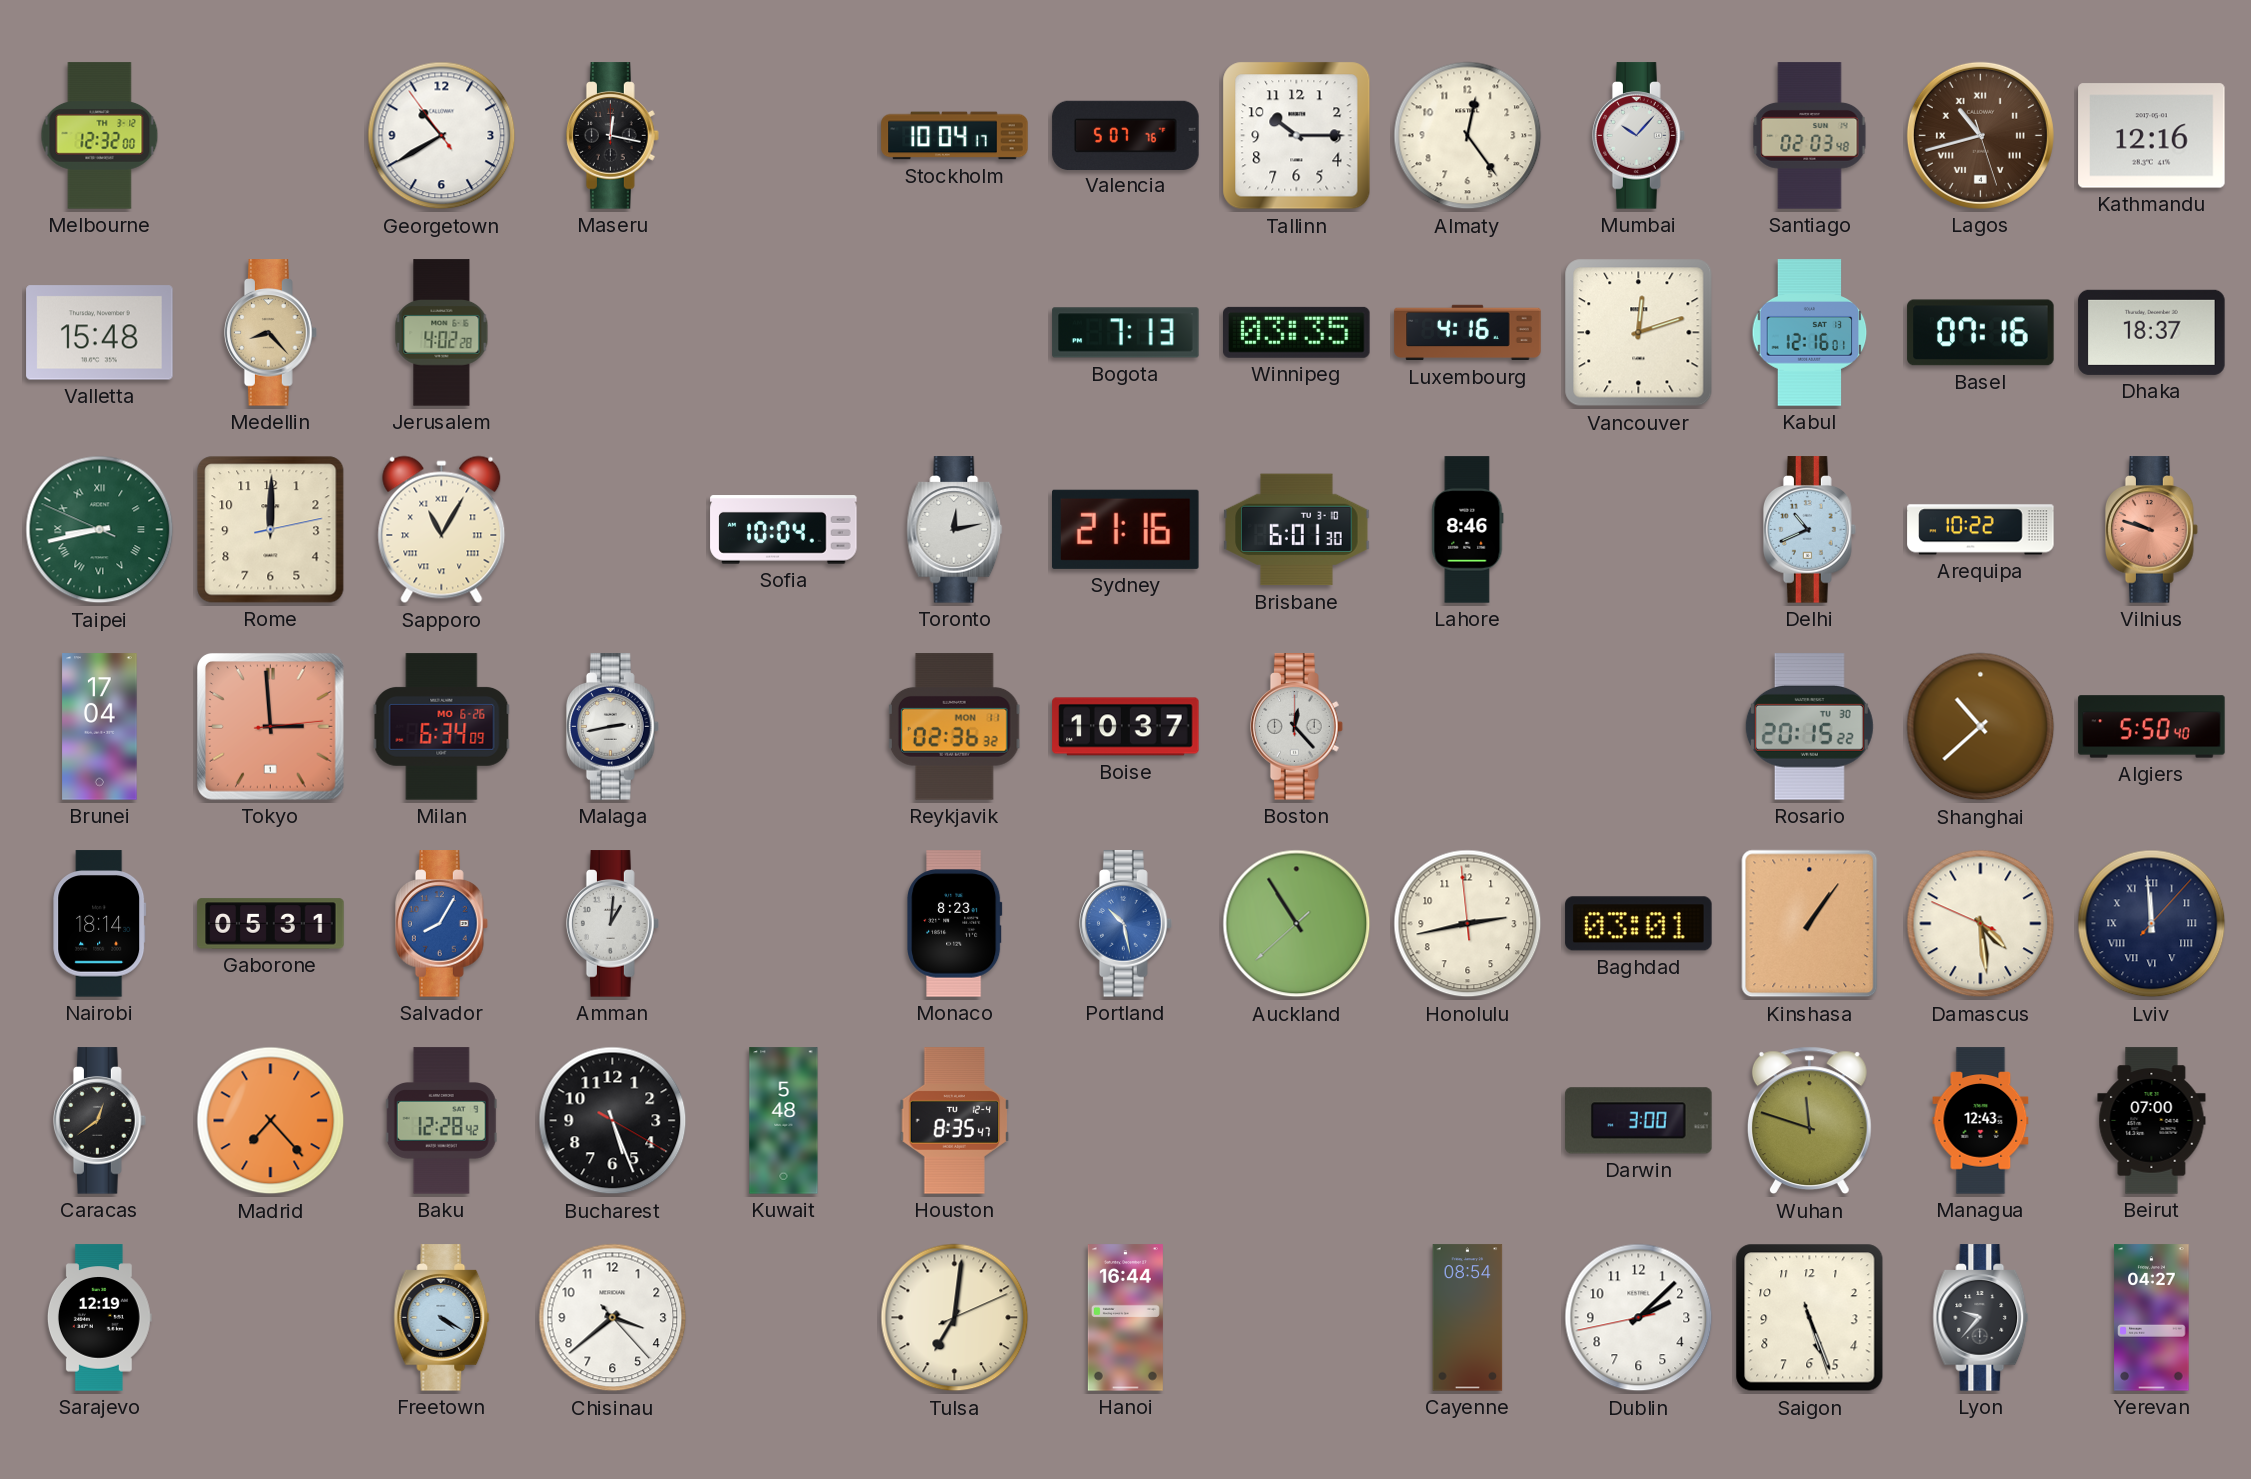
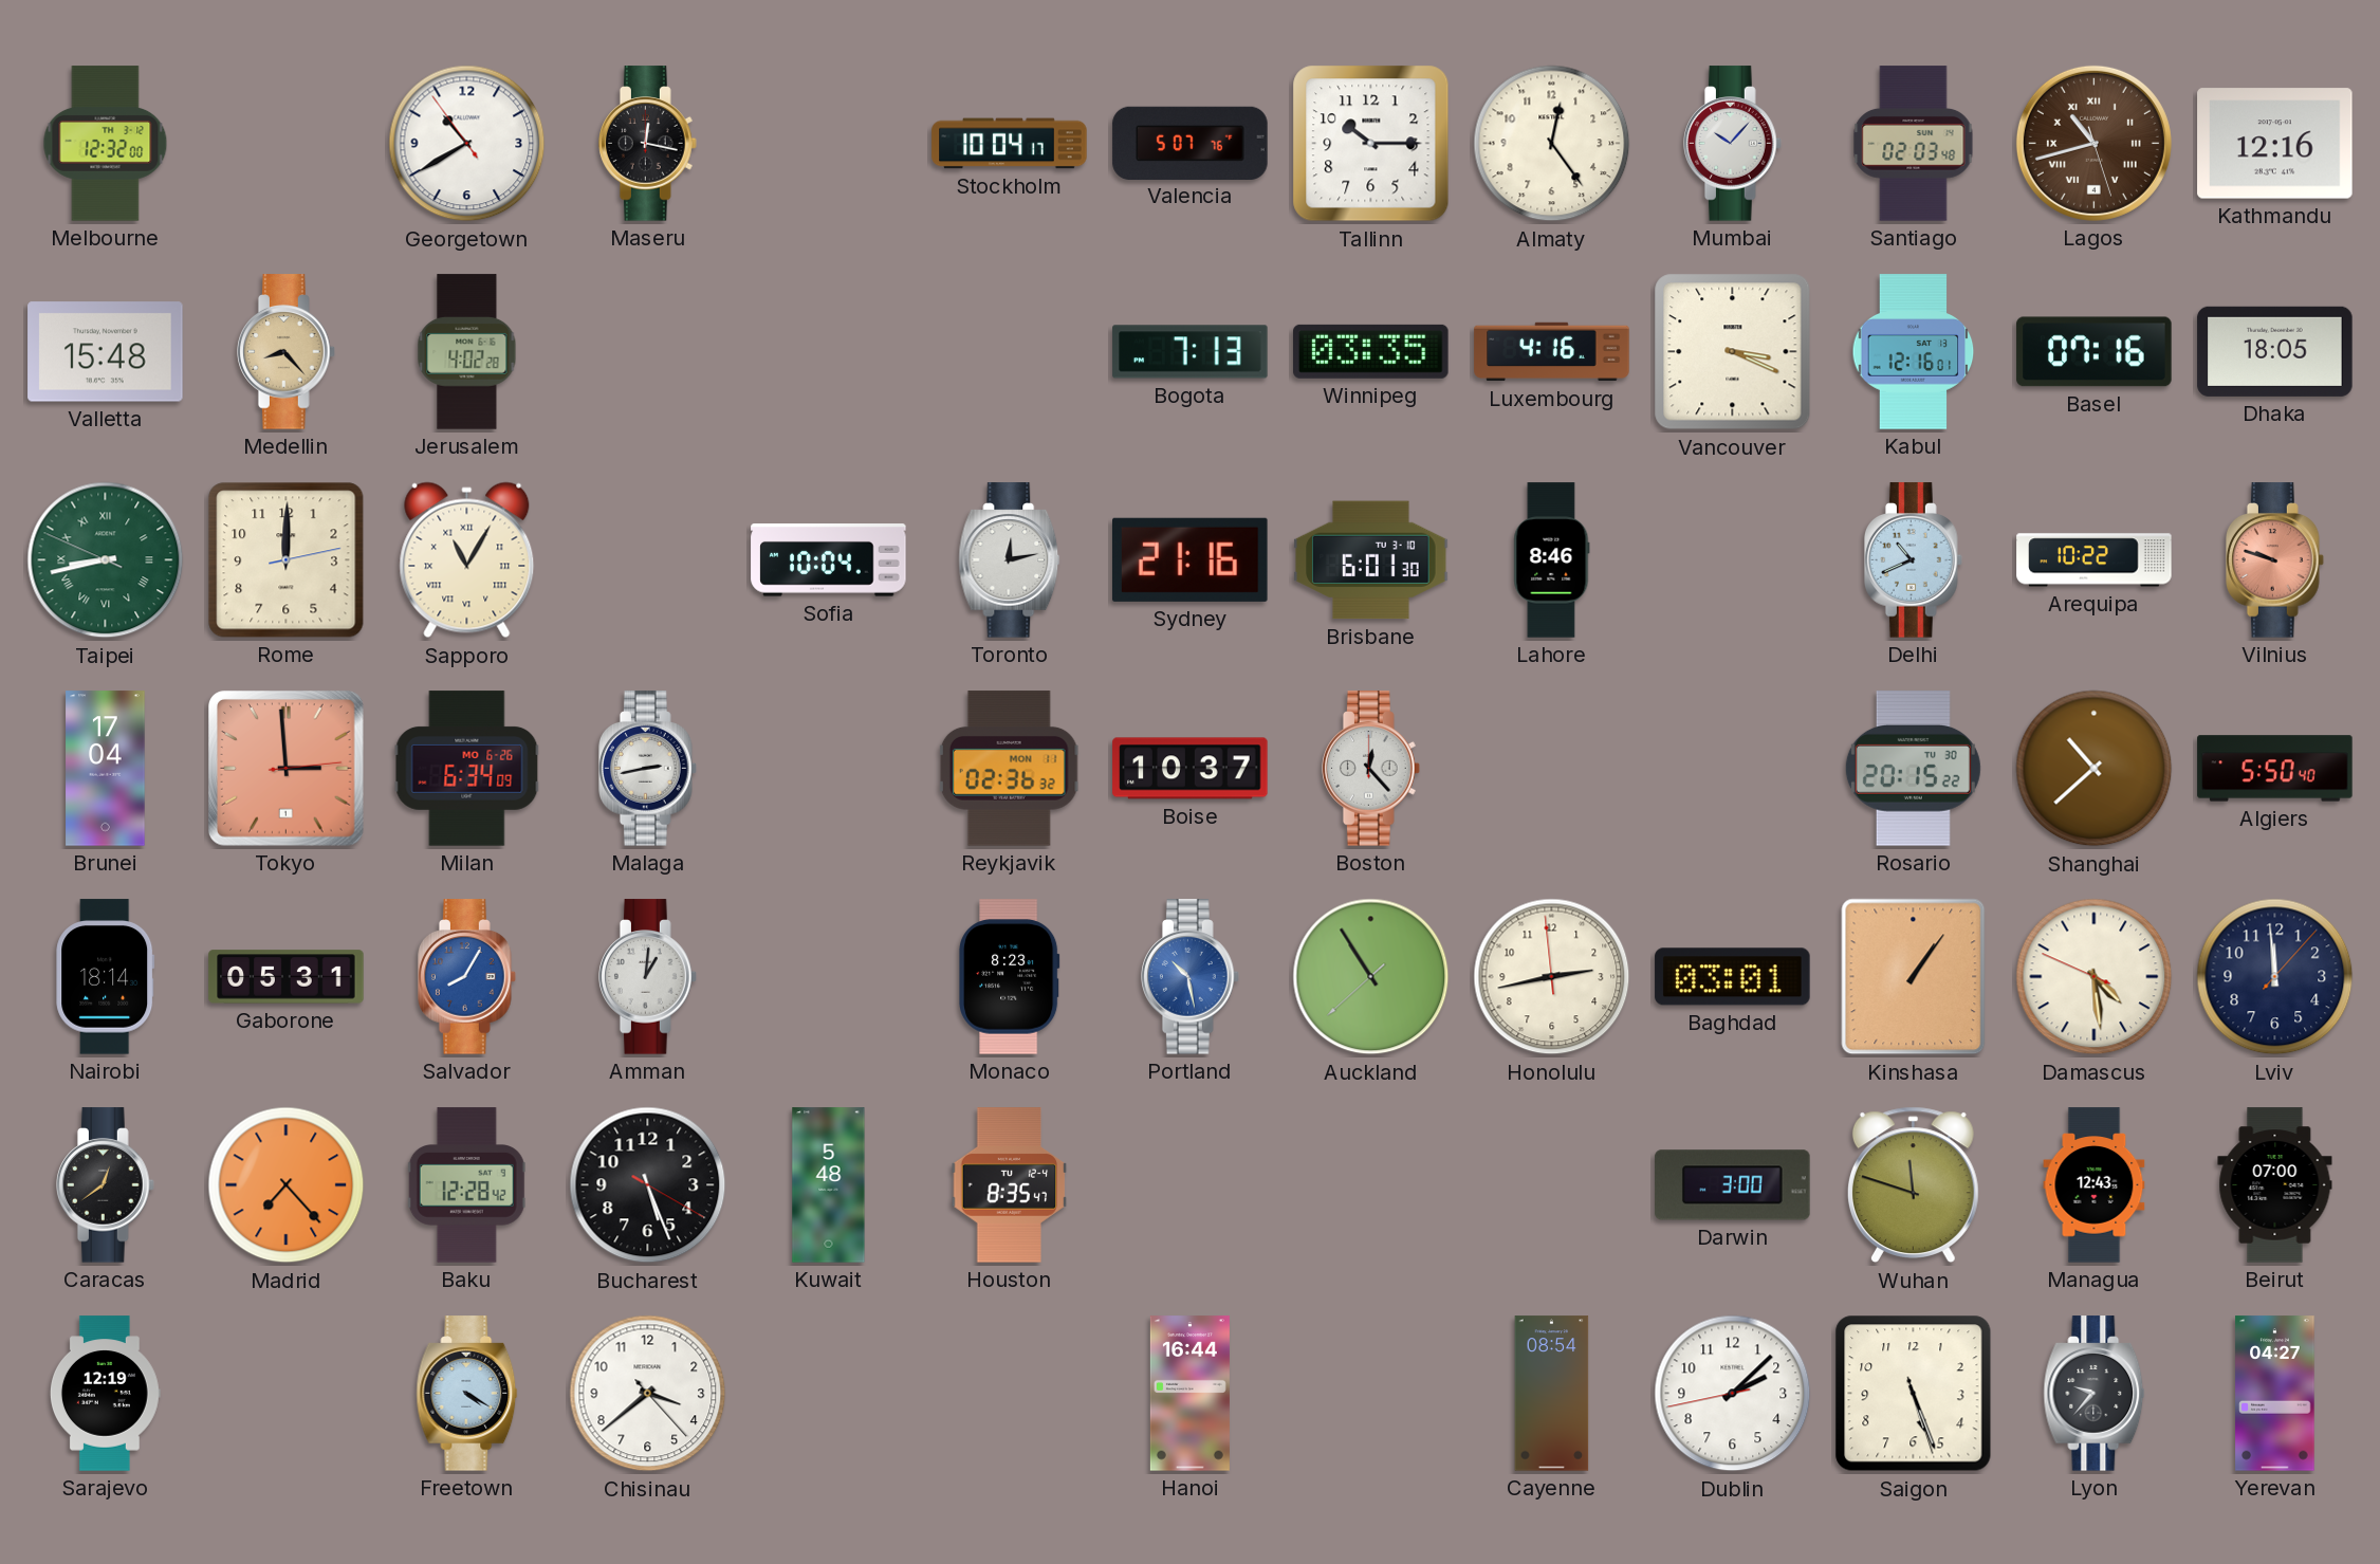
Vancouver: 12:12 -> 3:19 (1733, 352)
Dhaka: 18:37 -> 18:05 (2275, 351)
Lviv numerals: Roman -> Arabic (2275, 977)
Tulsa: 7:01 -> none (955, 1318)
